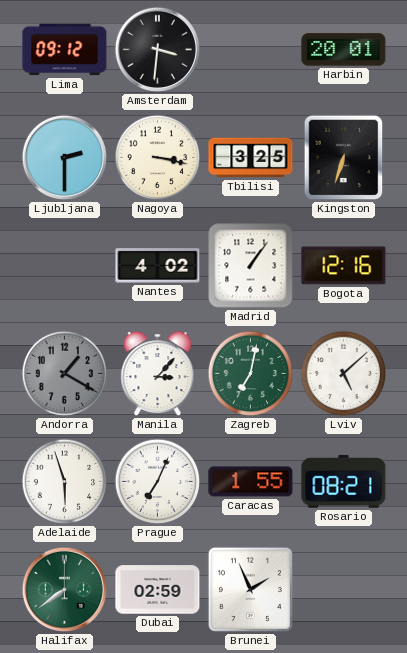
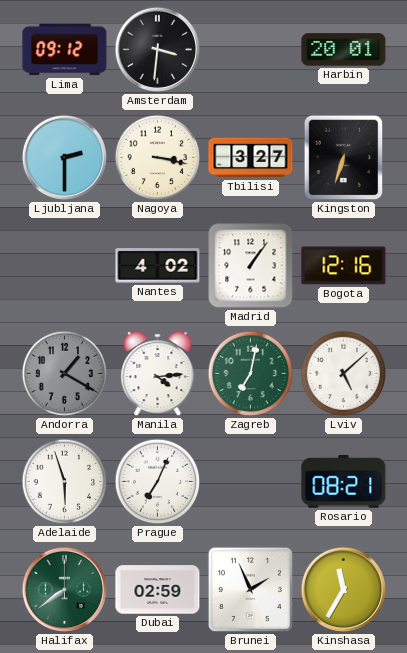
Tbilisi: 3:25 -> 3:27 (251, 158)
Manila: 3:07 -> 4:14 (158, 374)
Caracas: 1:55 -> none (251, 482)
Kinshasa: none -> 11:35 (343, 589)
